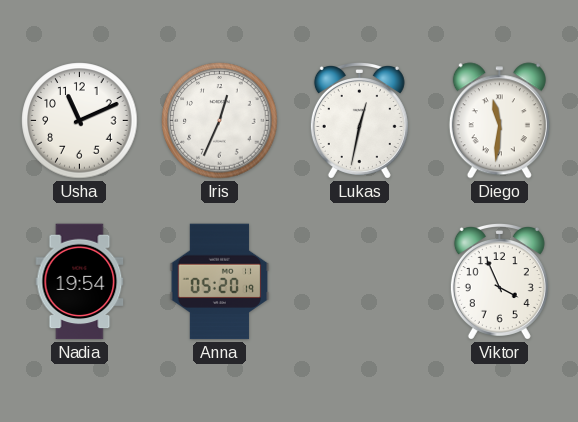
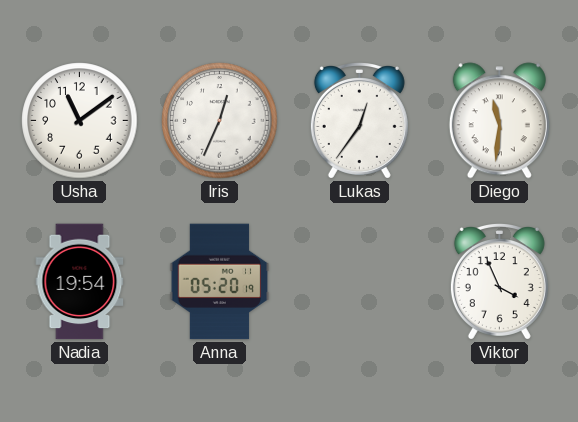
Usha: 11:11 -> 11:09 (80, 121)
Lukas: 12:32 -> 12:36 (359, 121)
